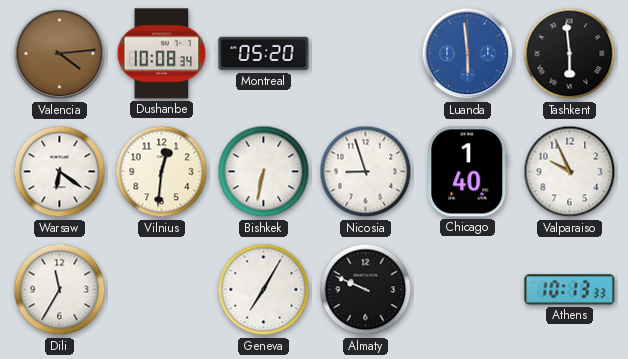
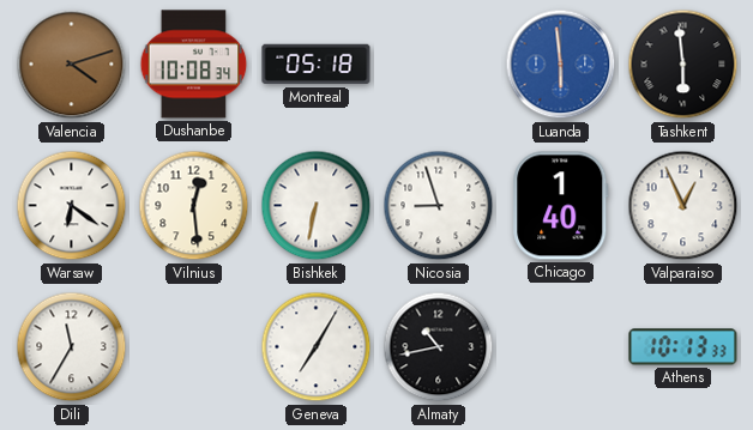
Valencia: 4:14 -> 4:12 (72, 65)
Montreal: 05:20 -> 05:18 (317, 65)
Vilnius: 12:31 -> 12:29 (194, 206)
Valparaiso: 9:56 -> 12:56 (683, 206)
Almaty: 9:49 -> 10:43 (439, 347)
